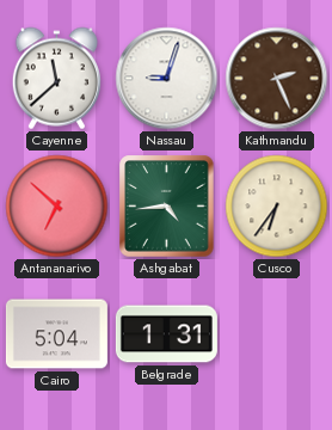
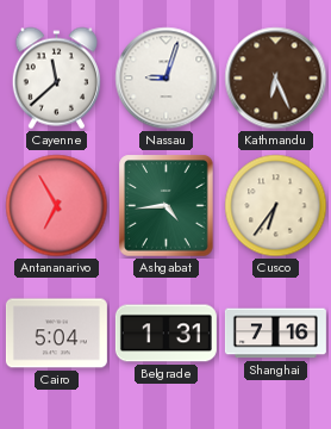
Kathmandu: 2:26 -> 6:26 (276, 79)
Antananarivo: 6:52 -> 6:55 (57, 206)
Shanghai: none -> 7:16 (275, 334)
